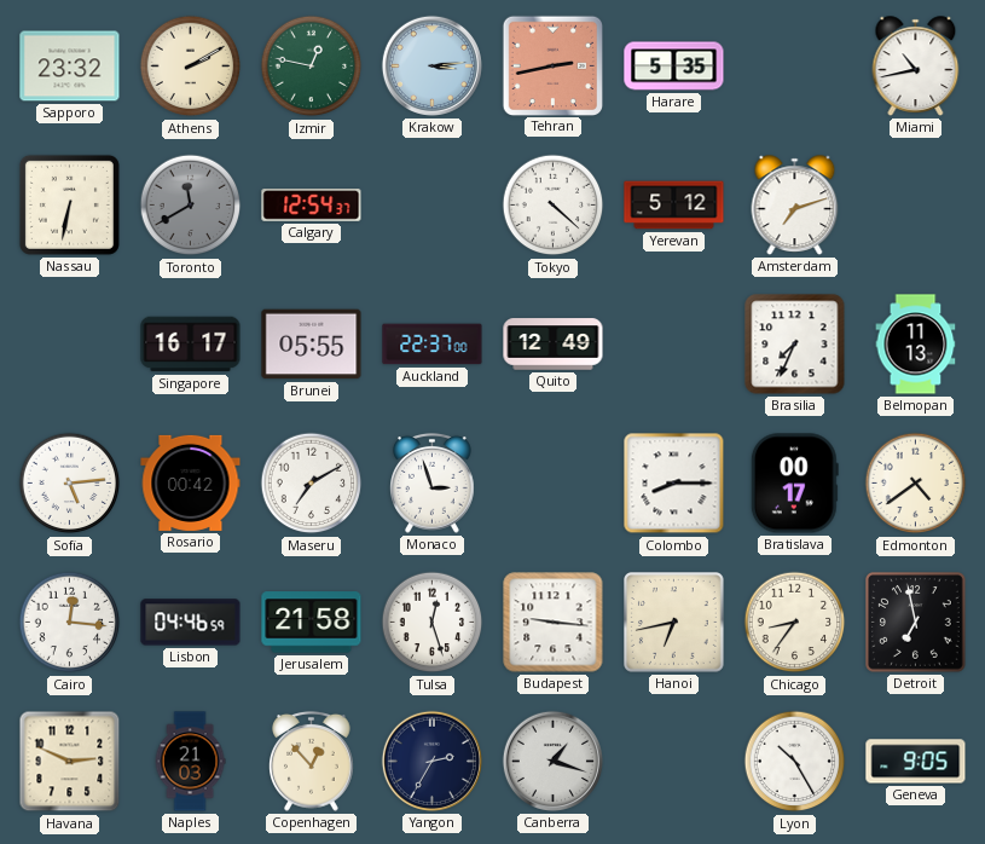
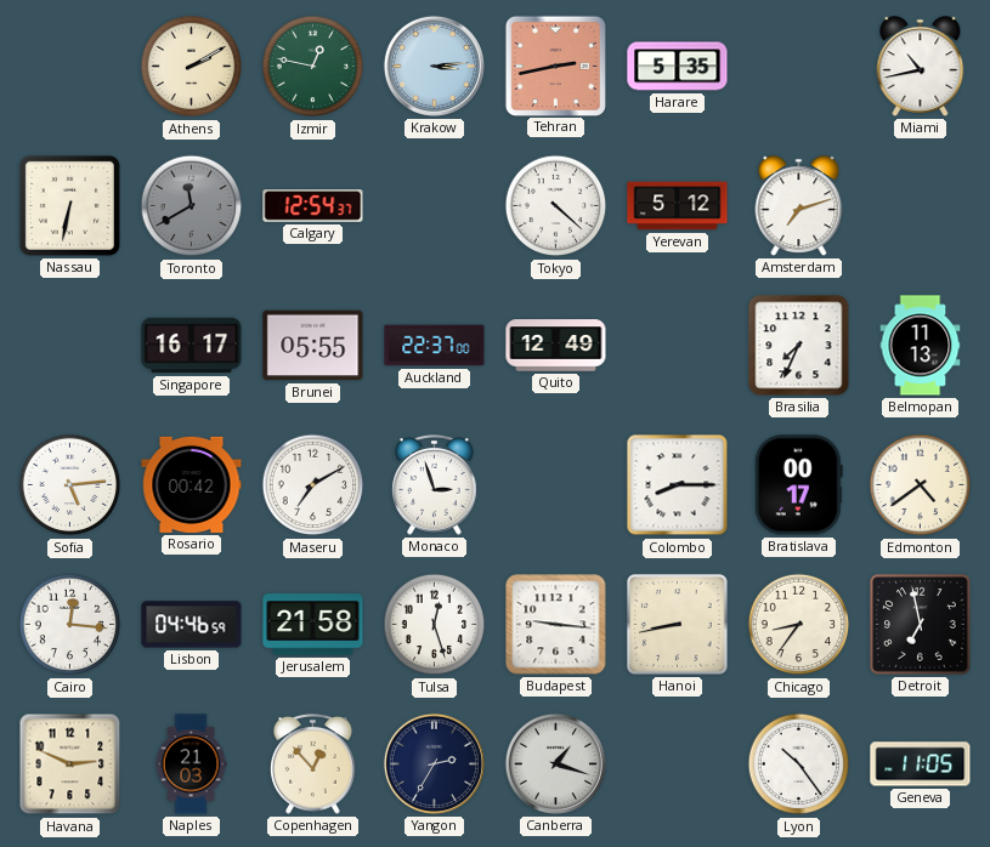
Sapporo: 23:32 -> none (70, 67)
Hanoi: 6:43 -> 8:43 (678, 625)
Lyon: 10:25 -> 10:24 (799, 764)
Geneva: 9:05 -> 11:05 (921, 764)
